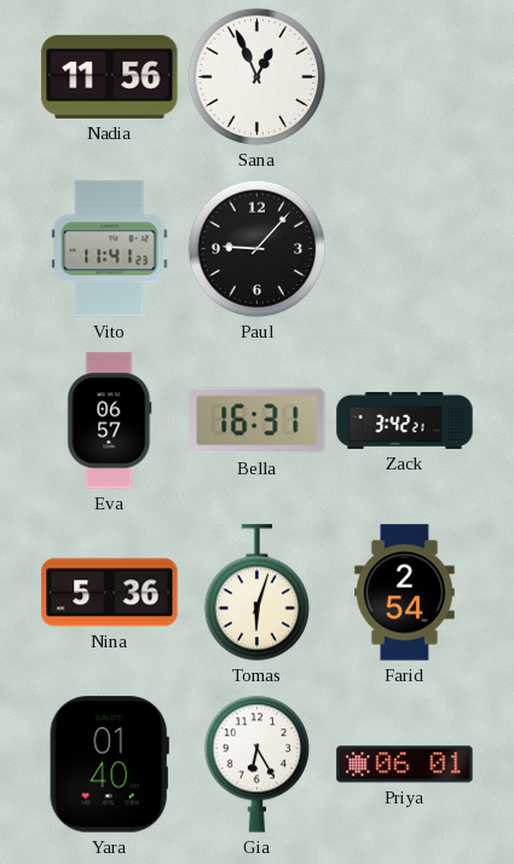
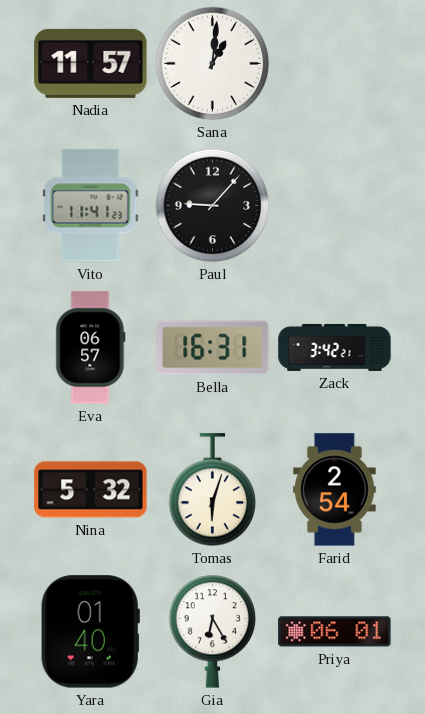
Nadia: 11:56 -> 11:57 (91, 63)
Sana: 12:56 -> 1:01 (213, 64)
Nina: 5:36 -> 5:32 (91, 490)
